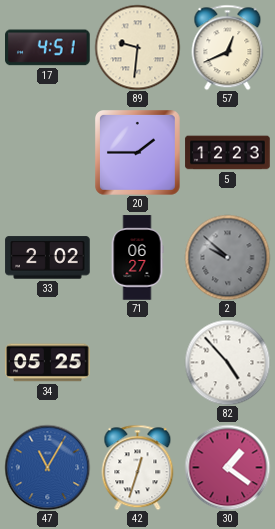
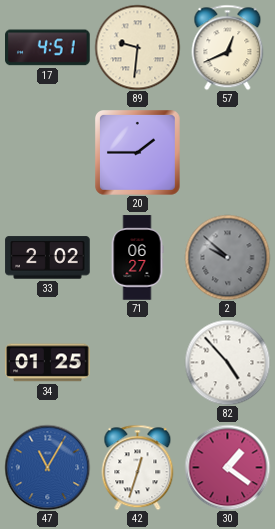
5: 12:23 -> none (228, 153)
34: 05:25 -> 01:25 (48, 363)
